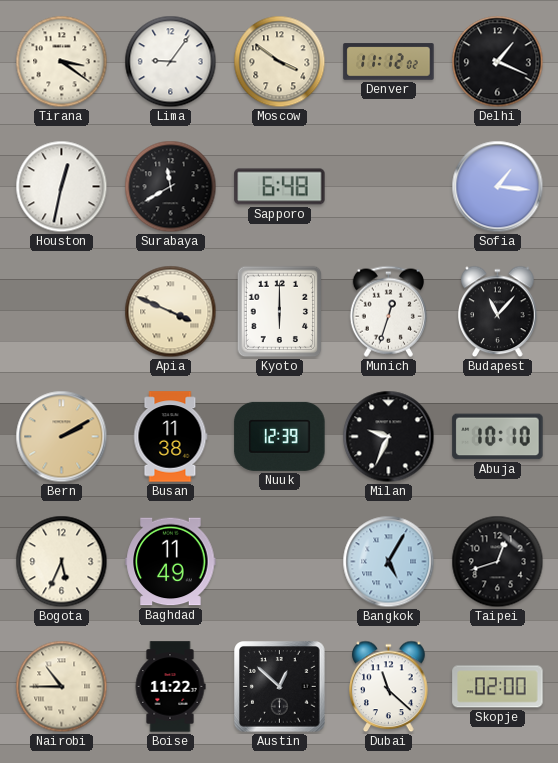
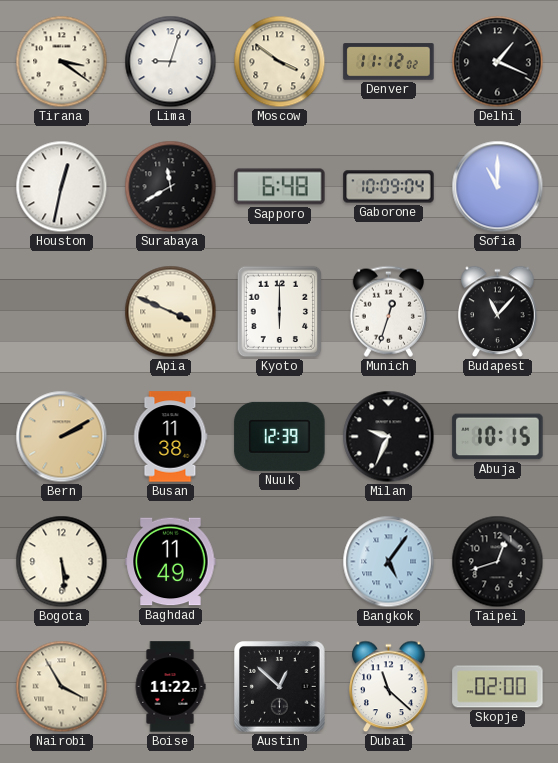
Lima: 9:06 -> 9:03 (171, 62)
Gaborone: none -> 10:09 (389, 187)
Sofia: 1:16 -> 11:00 (498, 187)
Abuja: 10:10 -> 10:15 (498, 437)
Bogota: 5:34 -> 5:29 (62, 562)
Bangkok: 5:05 -> 5:06 (389, 562)
Nairobi: 10:45 -> 3:55 (62, 687)
